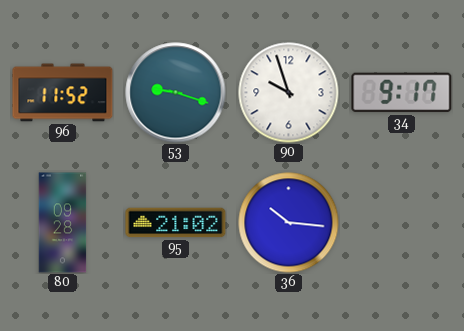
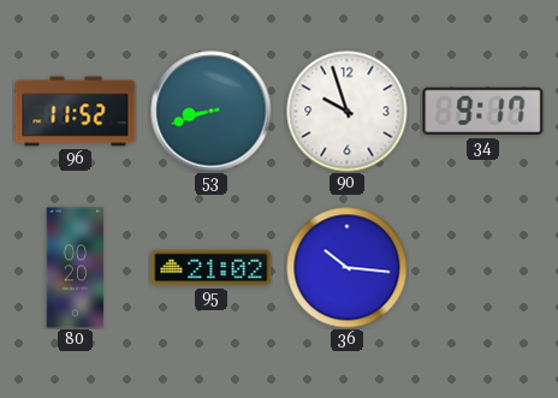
53: 9:18 -> 8:42 (212, 112)
80: 09:28 -> 00:20 (76, 268)
